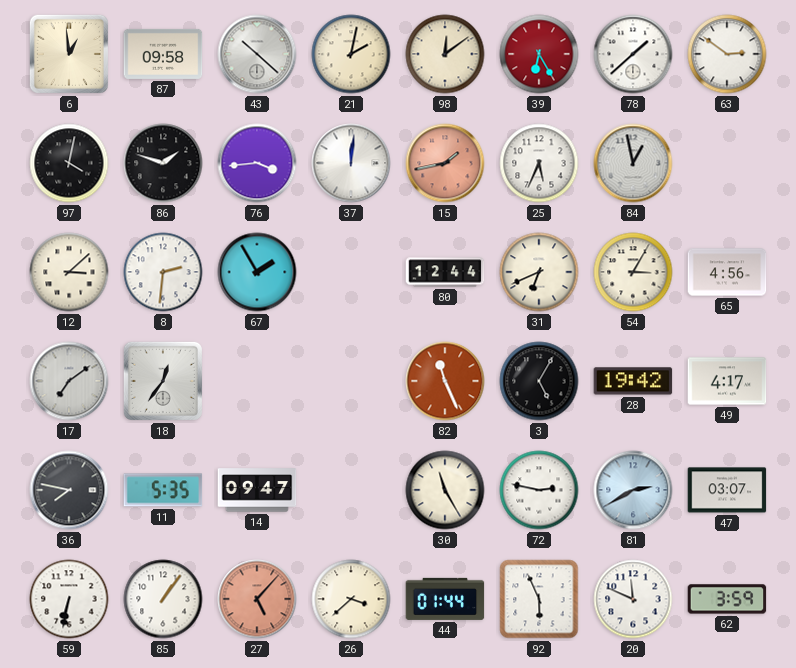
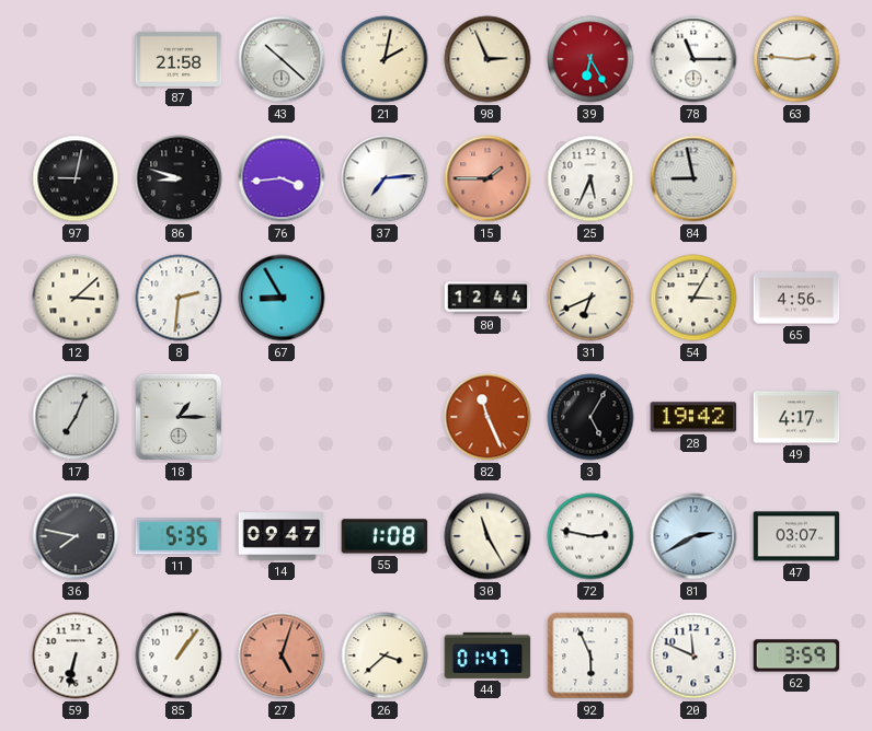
6: 12:59 -> none (69, 54)
87: 09:58 -> 21:58 (179, 59)
98: 12:09 -> 2:56 (487, 59)
78: 1:38 -> 11:15 (693, 59)
63: 2:51 -> 2:46 (796, 59)
97: 4:02 -> 9:02 (76, 178)
86: 1:48 -> 8:48 (179, 178)
37: 12:01 -> 7:14 (385, 178)
15: 1:43 -> 1:45 (487, 178)
84: 12:58 -> 8:58 (693, 178)
67: 1:55 -> 8:55 (282, 298)
17: 7:09 -> 7:04 (76, 417)
18: 12:36 -> 1:15 (179, 417)
55: none -> 1:08 (385, 536)
27: 5:07 -> 5:03 (282, 655)
44: 01:44 -> 01:47 (487, 655)
